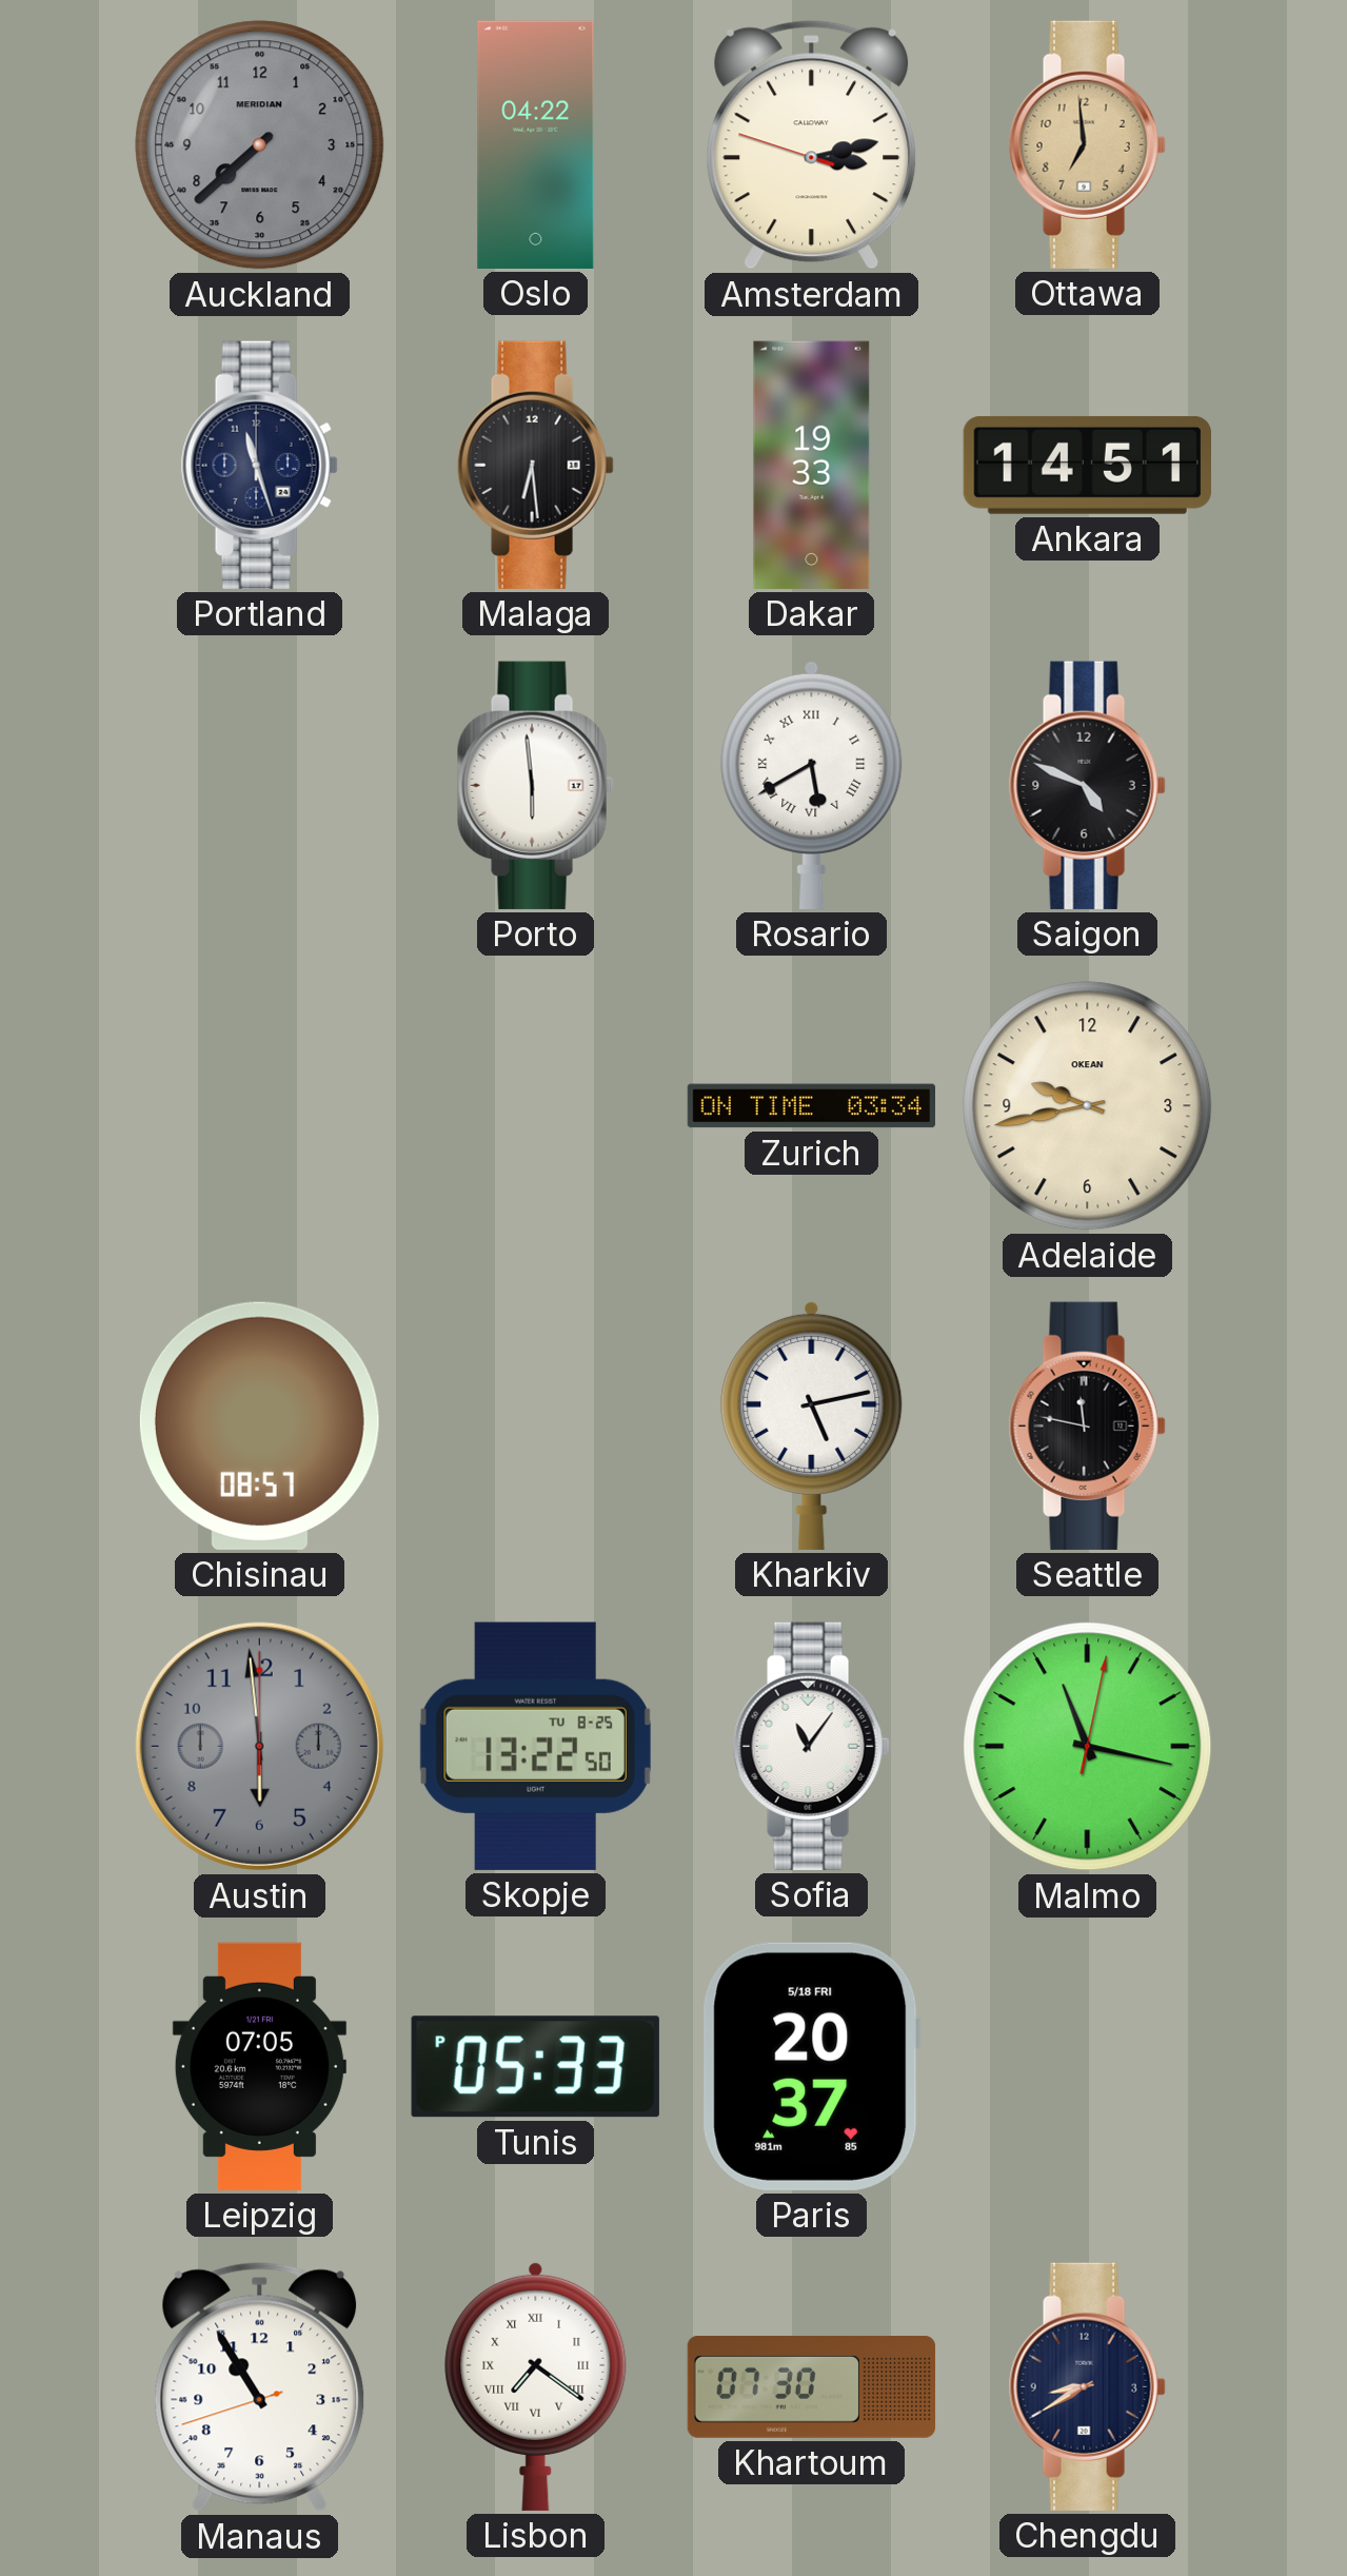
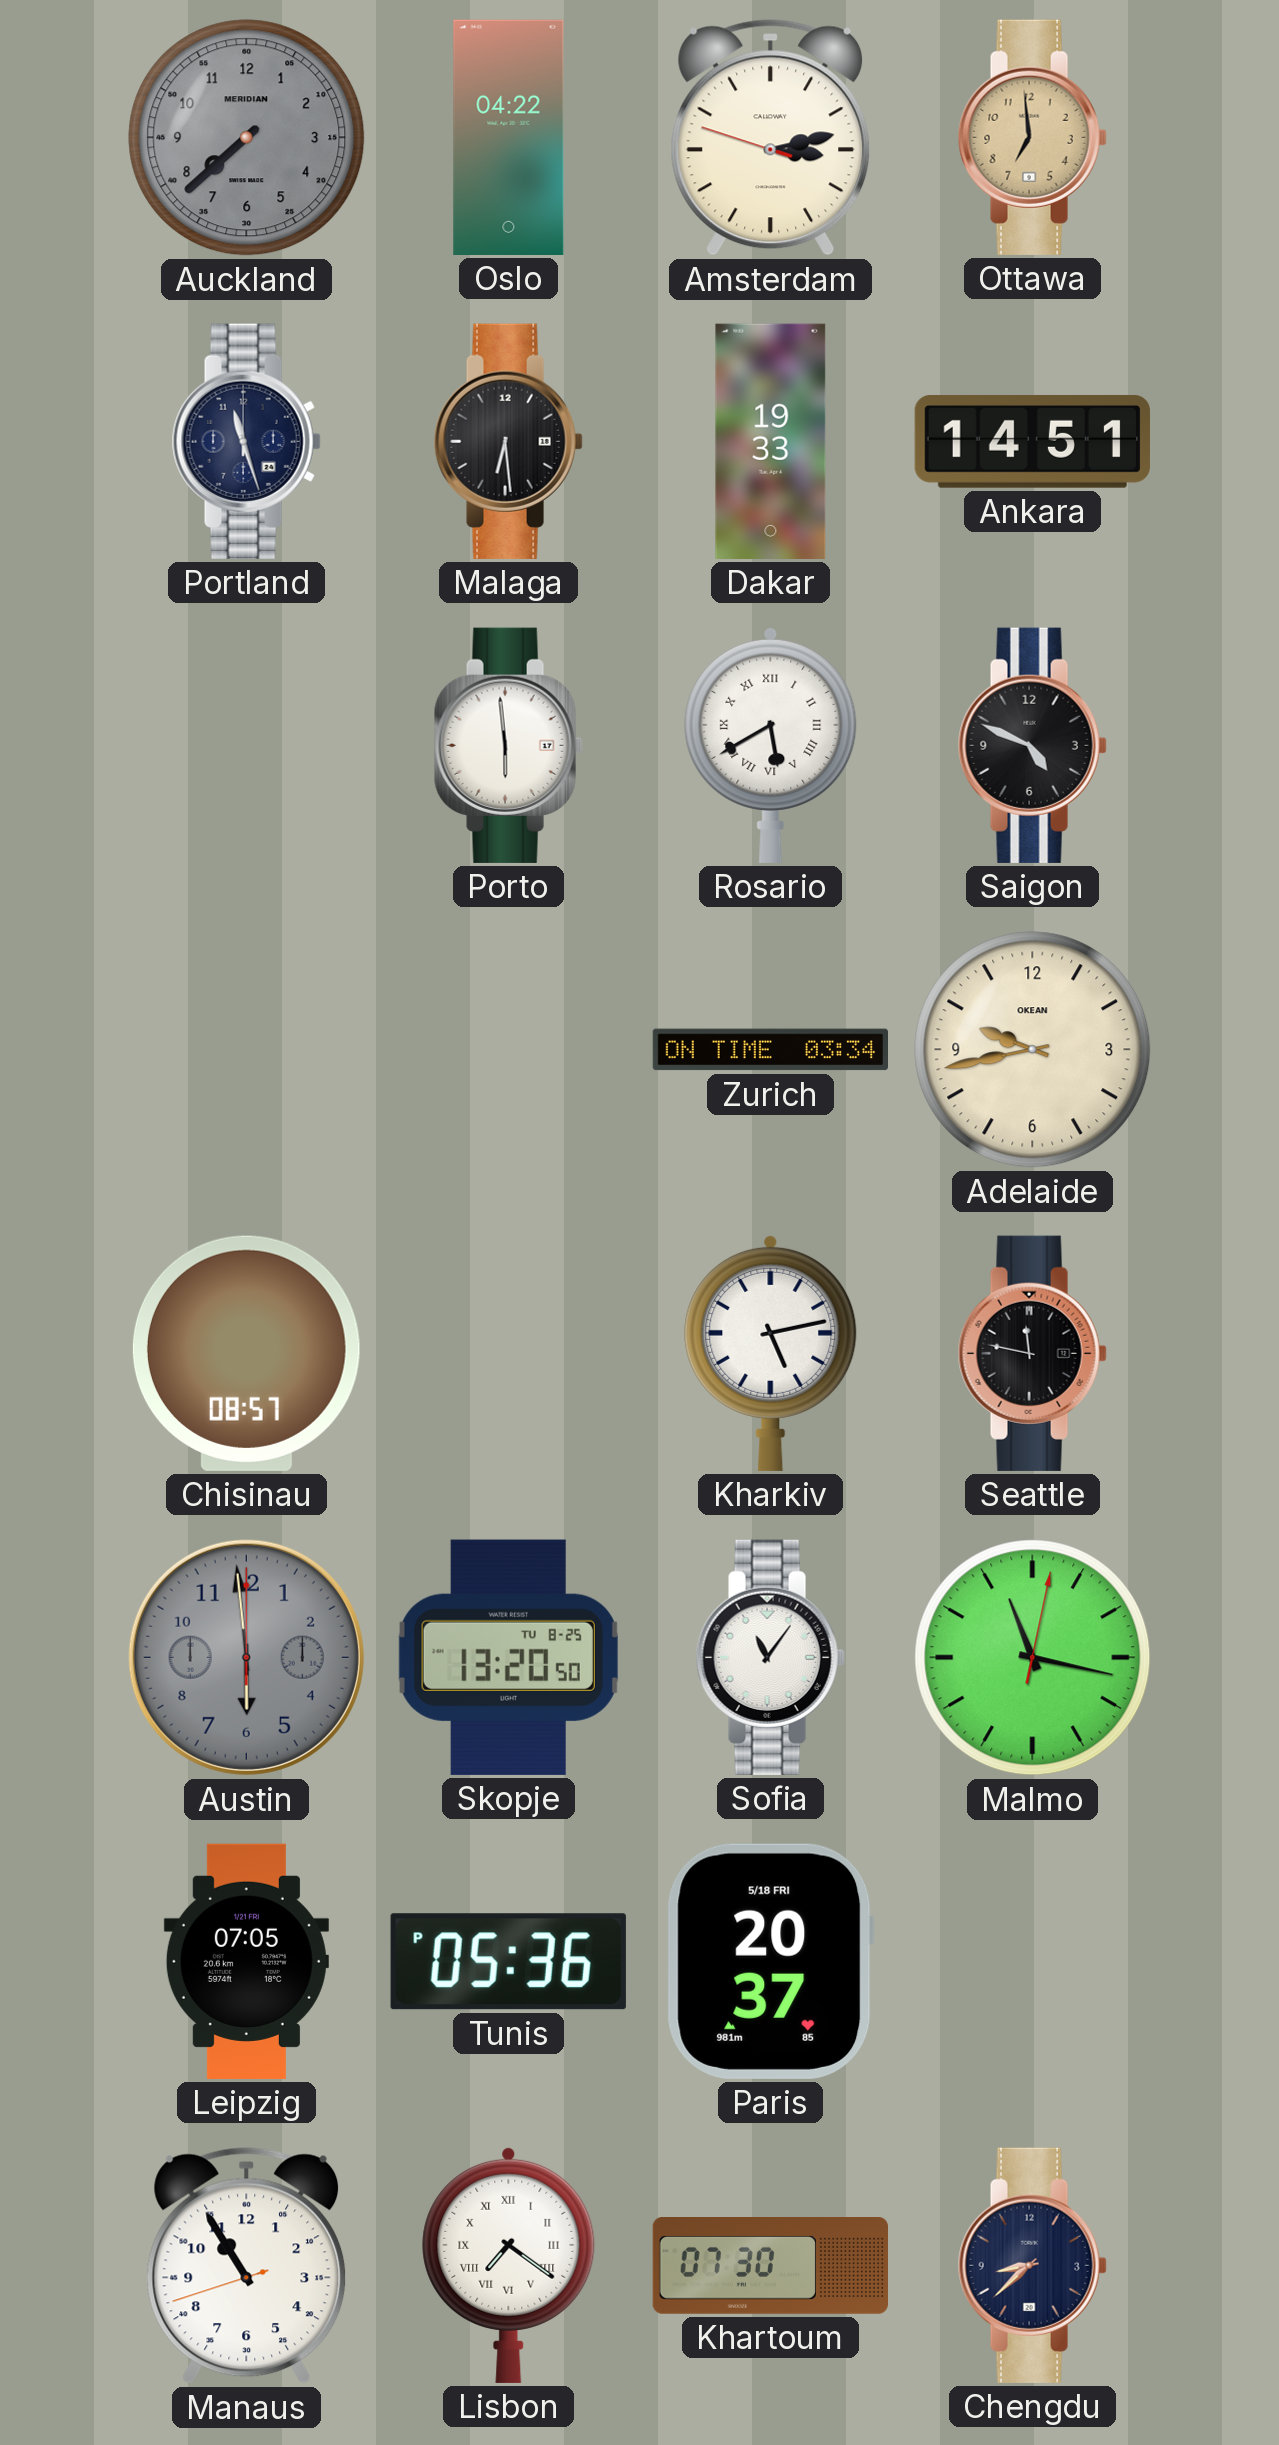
Skopje: 13:22 -> 13:20 (508, 1657)
Tunis: 05:33 -> 05:36 (508, 1962)
Chengdu: 8:40 -> 8:38 (1032, 2265)
